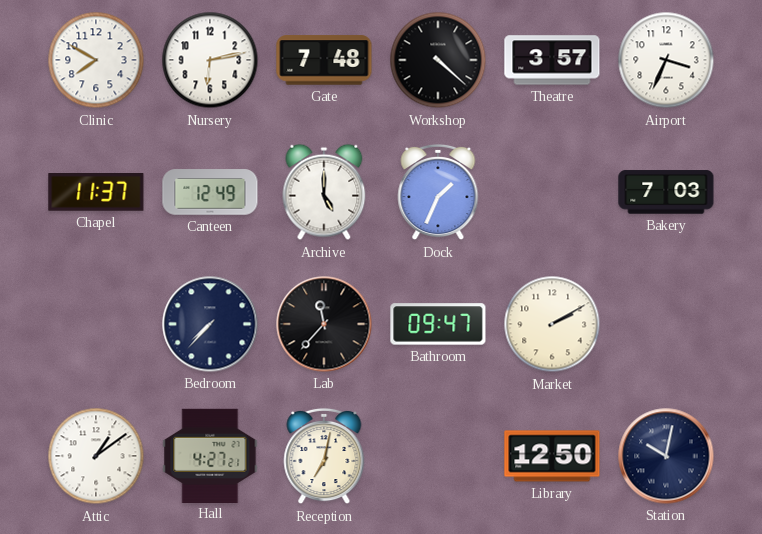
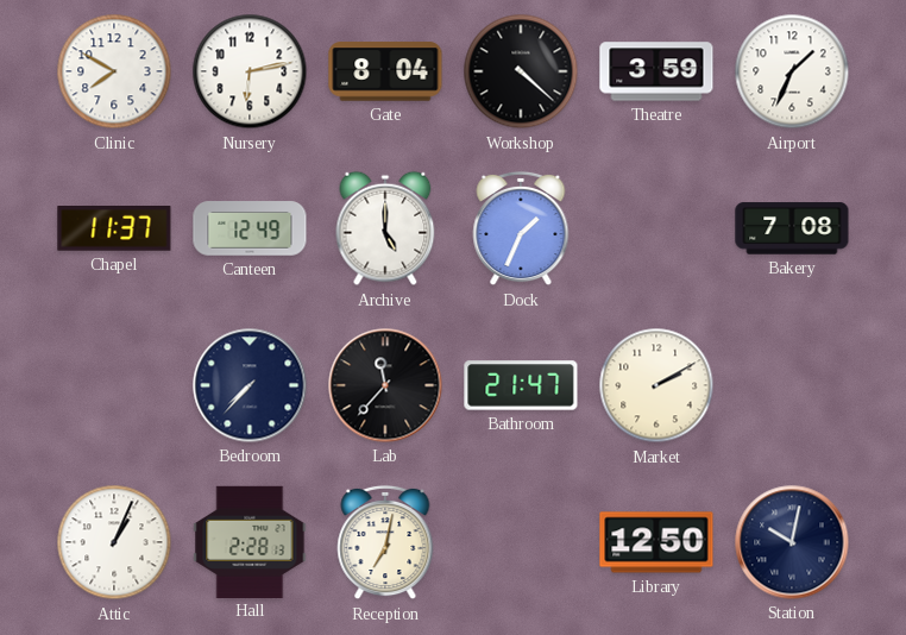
Gate: 7:48 -> 8:04 (385, 71)
Theatre: 3:57 -> 3:59 (656, 71)
Airport: 3:34 -> 1:34 (792, 71)
Bakery: 7:03 -> 7:08 (792, 228)
Bathroom: 09:47 -> 21:47 (521, 385)
Attic: 1:09 -> 1:04 (114, 542)
Hall: 4:27 -> 2:28 (250, 541)
